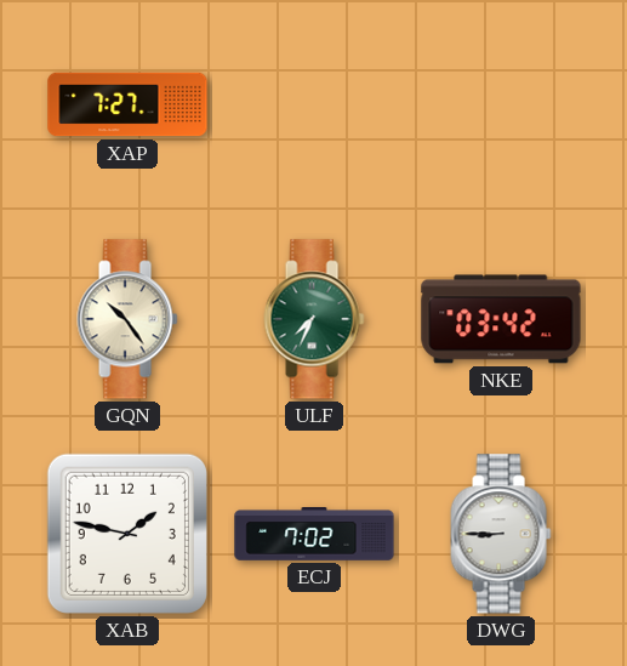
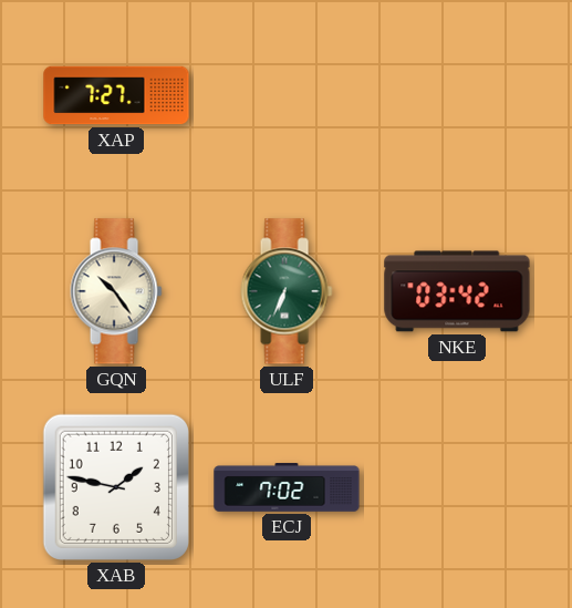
ULF: 7:34 -> 6:34 (287, 291)
DWG: 8:45 -> none (501, 534)
